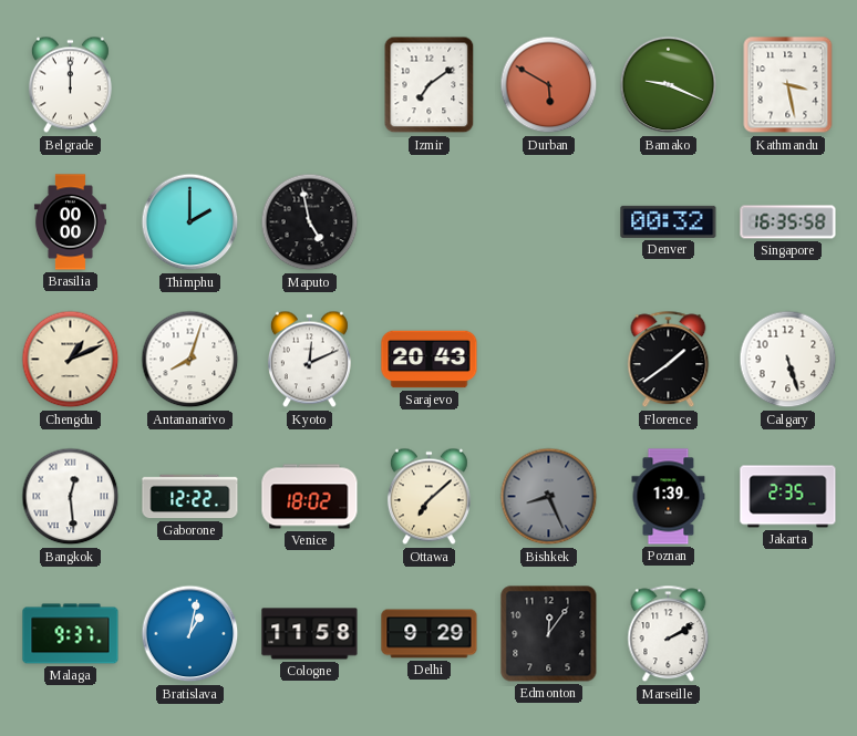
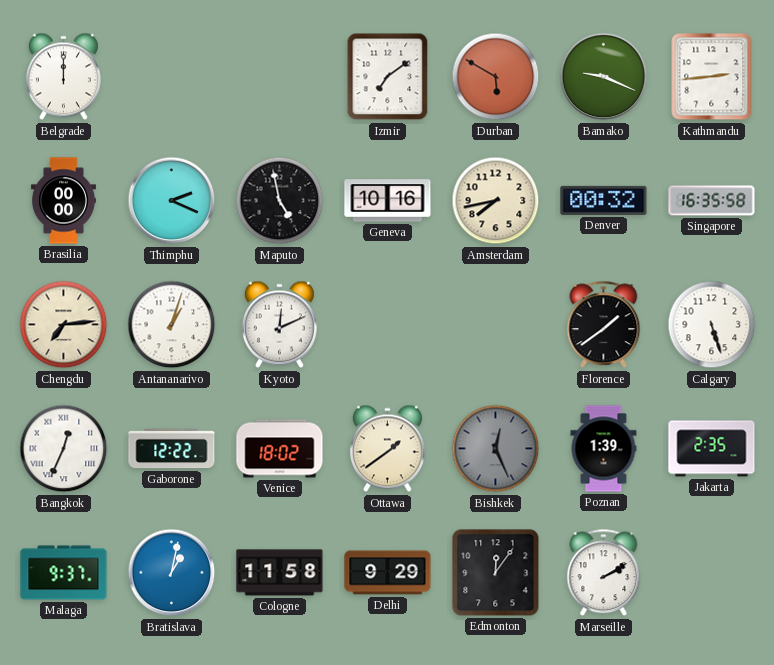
Kathmandu: 3:28 -> 2:44 (712, 77)
Thimphu: 2:00 -> 2:19 (172, 201)
Geneva: none -> 10:16 (388, 201)
Amsterdam: none -> 7:43 (496, 201)
Chengdu: 1:11 -> 7:14 (64, 325)
Antananarivo: 8:03 -> 1:03 (172, 325)
Sarajevo: 20:43 -> none (430, 360)
Bangkok: 12:29 -> 12:34 (64, 449)
Ottawa: 7:08 -> 1:39 (387, 449)
Bishkek: 8:26 -> 12:26 (496, 449)
